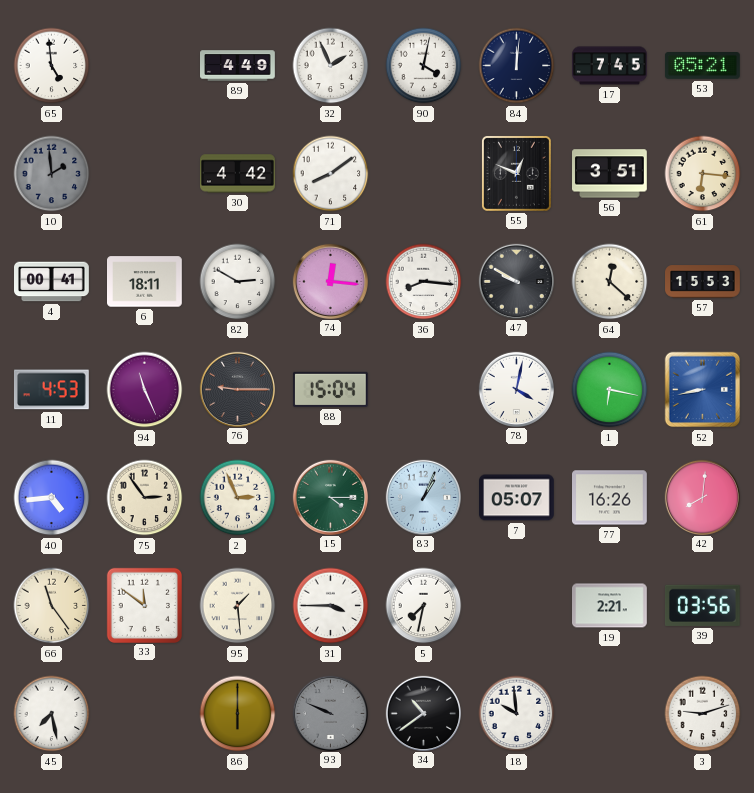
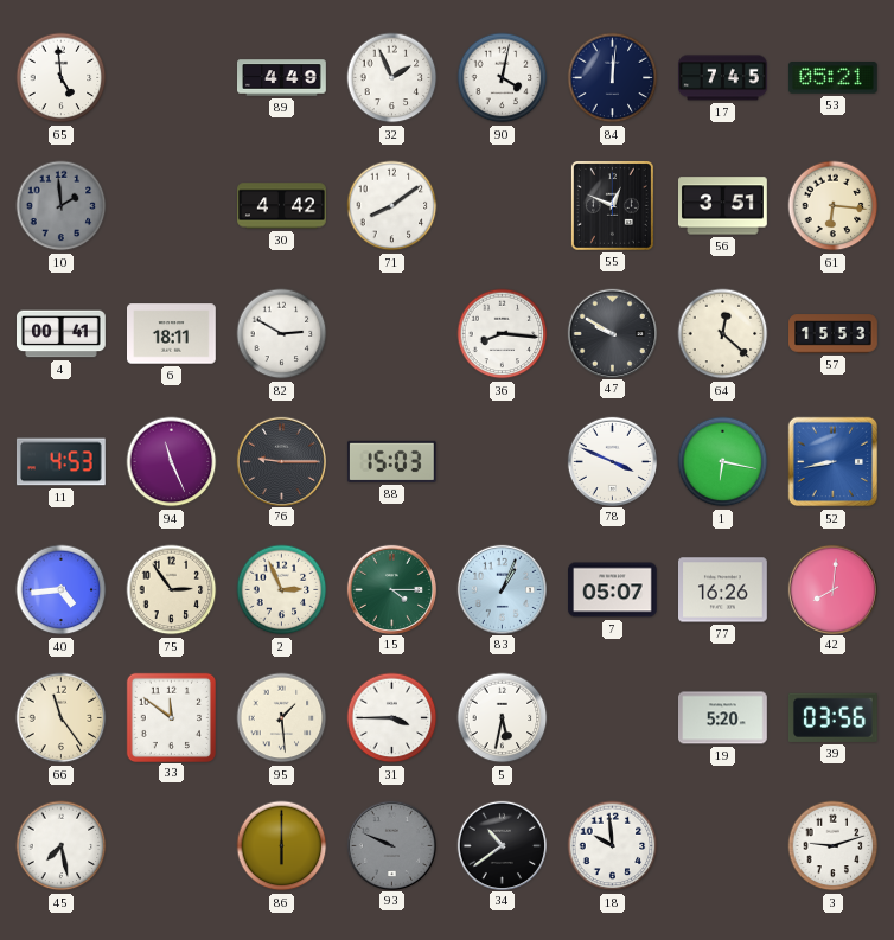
74: 12:16 -> none (330, 281)
88: 15:04 -> 15:03 (391, 461)
78: 4:02 -> 3:49 (612, 461)
5: 7:32 -> 5:32 (503, 718)
19: 2:21 -> 5:20 (723, 718)
